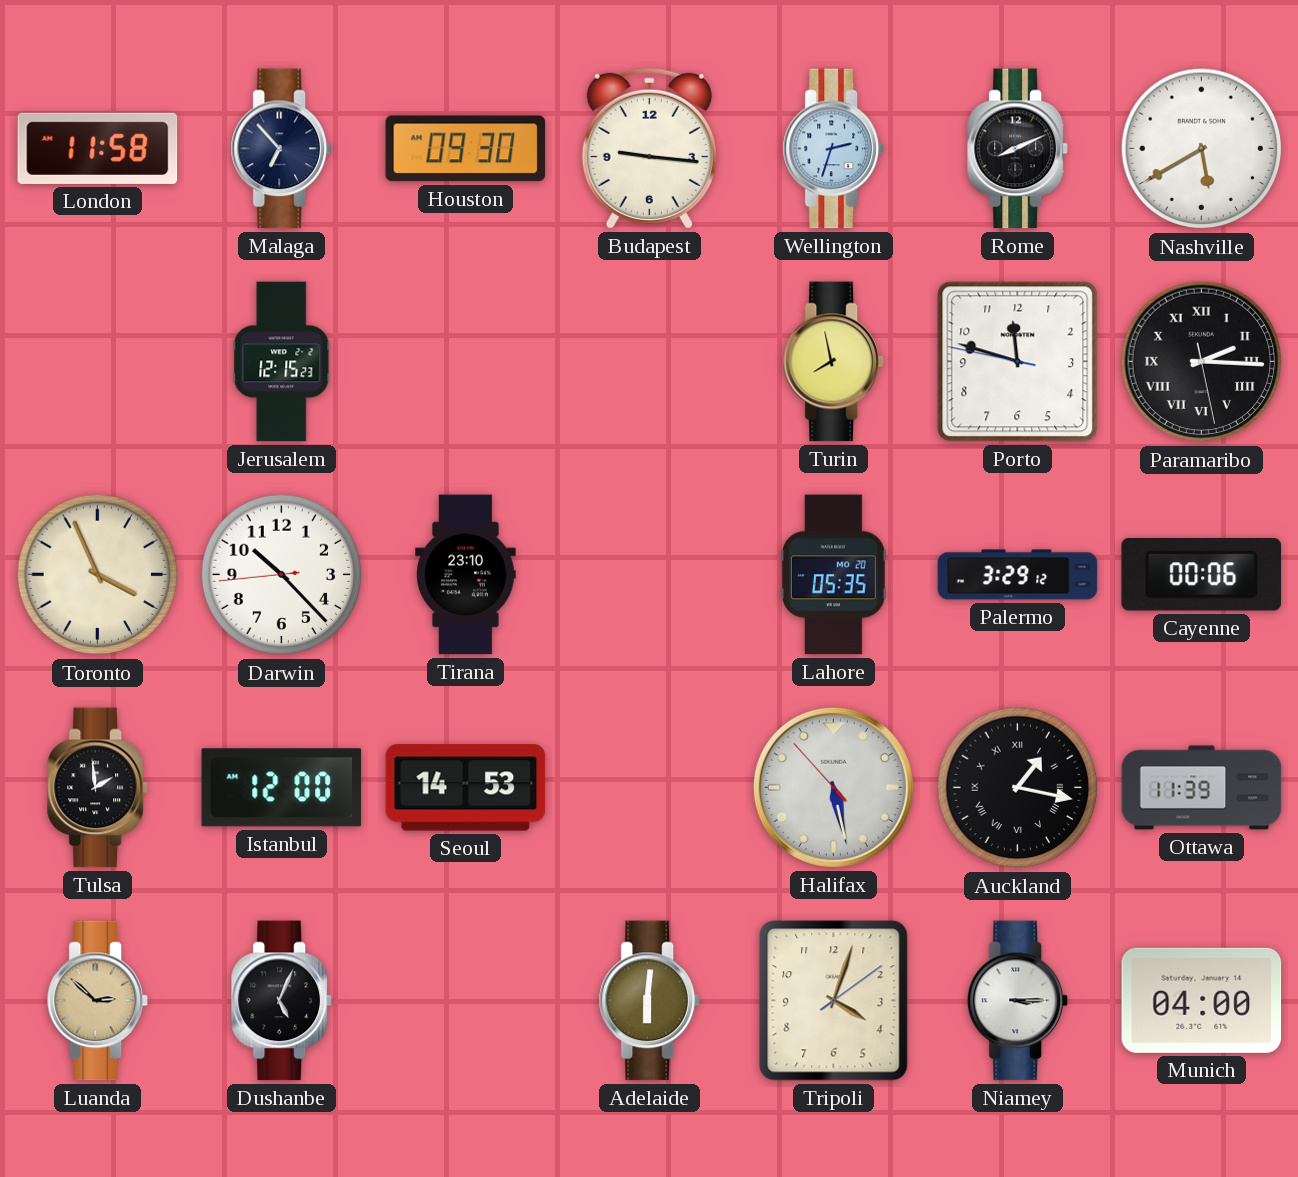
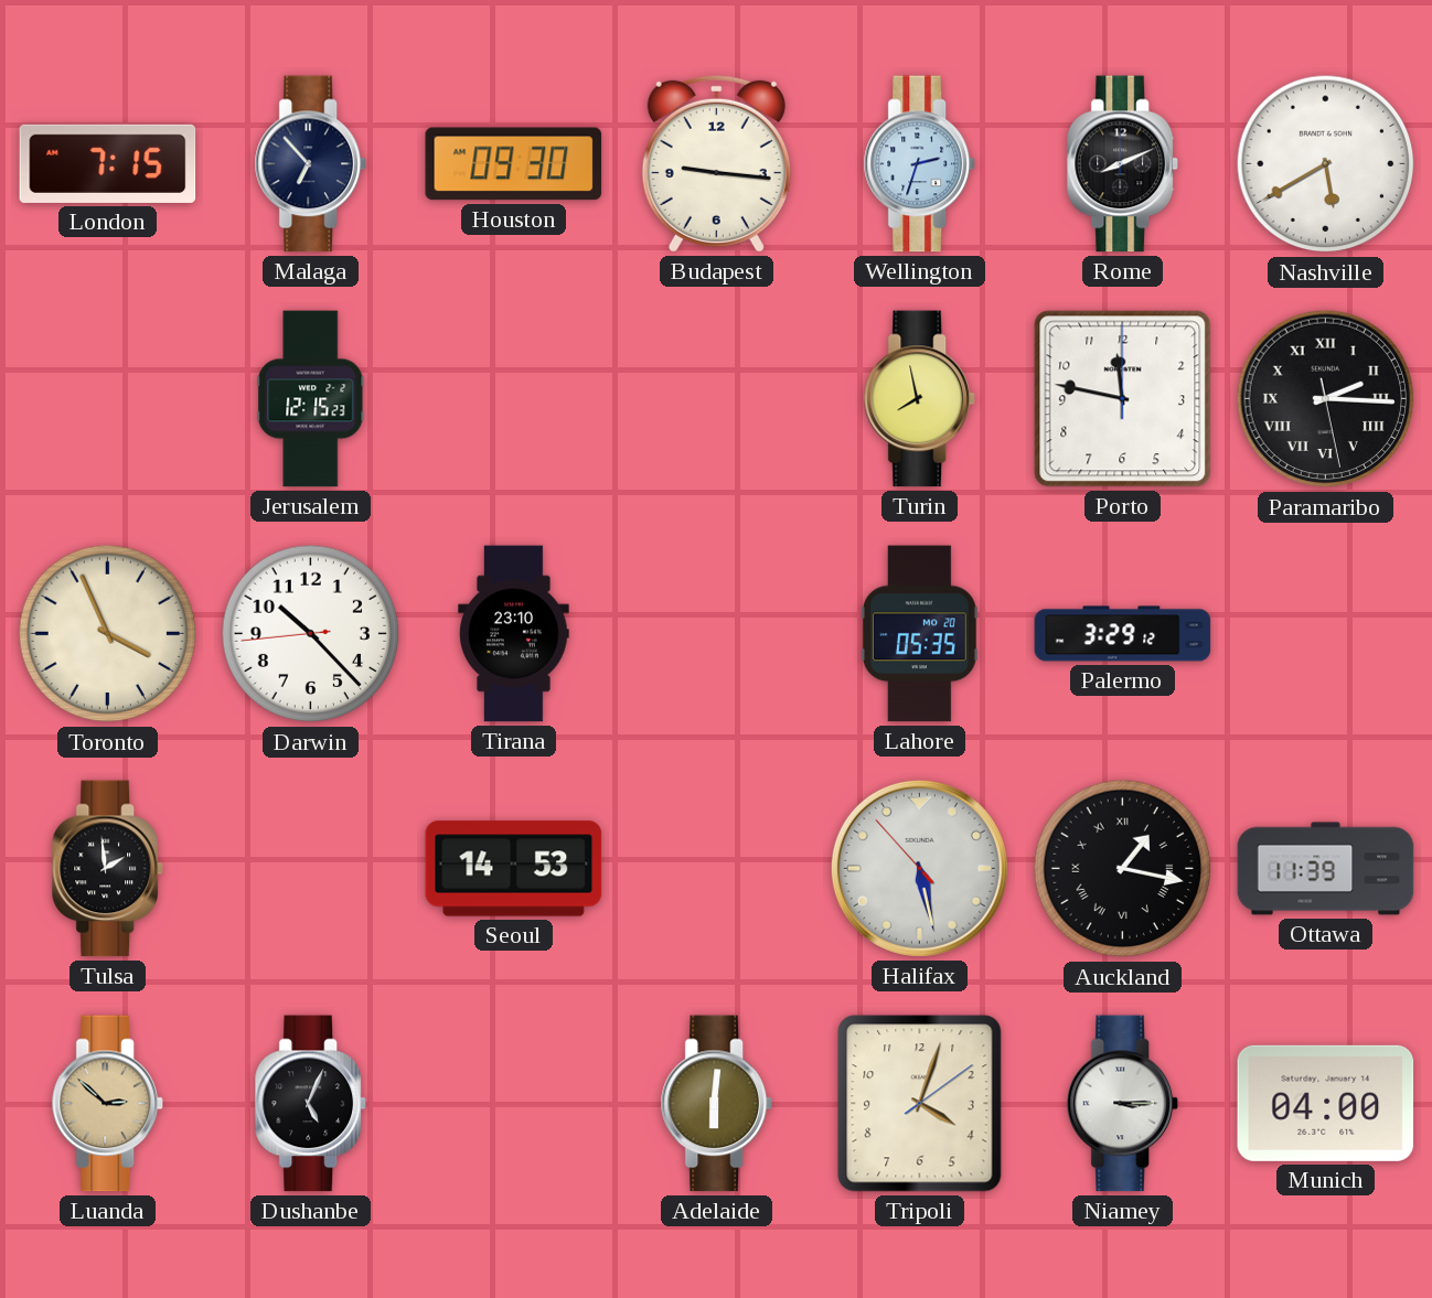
London: 11:58 -> 7:15 (108, 163)
Porto: 11:47:47 -> 11:47:00 (1123, 399)
Cayenne: 00:06 -> none (1201, 575)
Istanbul: 12:00 -> none (282, 788)
